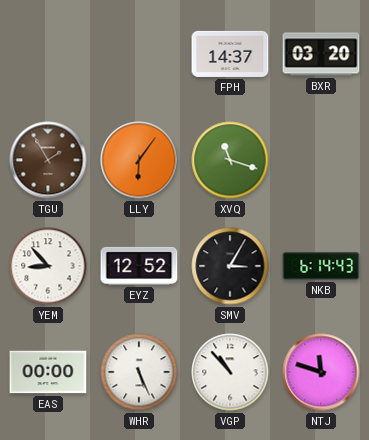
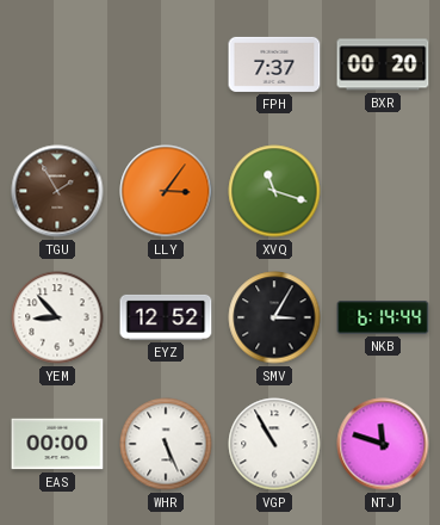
FPH: 14:37 -> 7:37 (274, 64)
BXR: 03:20 -> 00:20 (383, 64)
LLY: 6:06 -> 3:06 (166, 191)
NKB: 6:14:43 -> 6:14:44 (383, 317)
VGP: 10:53 -> 10:55 (274, 444)
